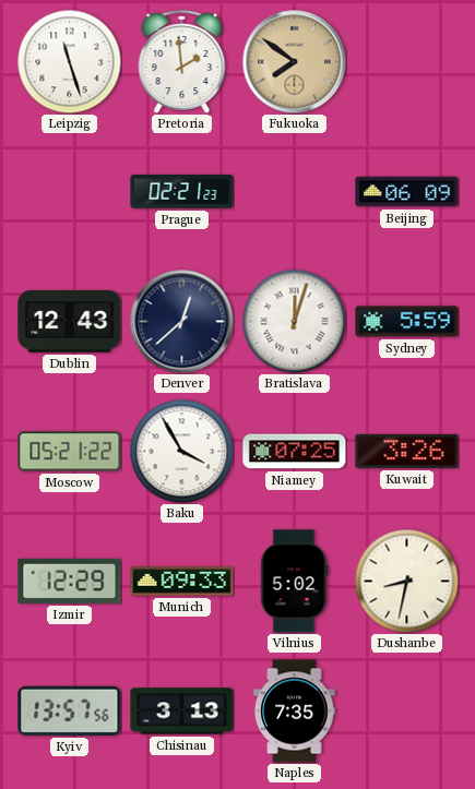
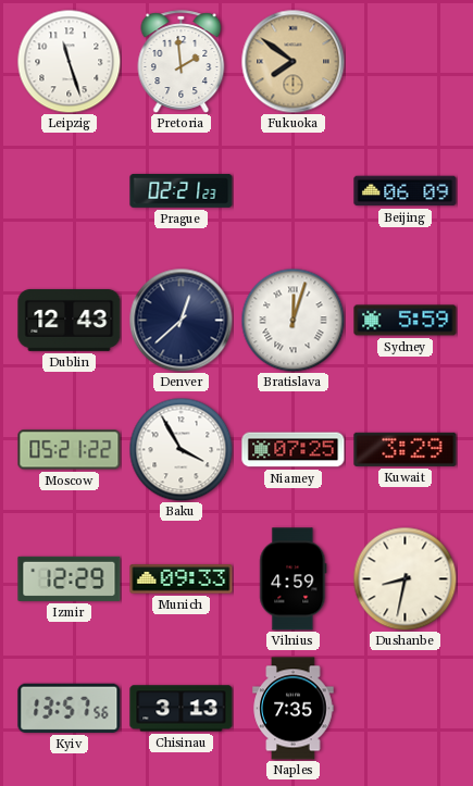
Kuwait: 3:26 -> 3:29 (406, 449)
Vilnius: 5:02 -> 4:59 (294, 579)
